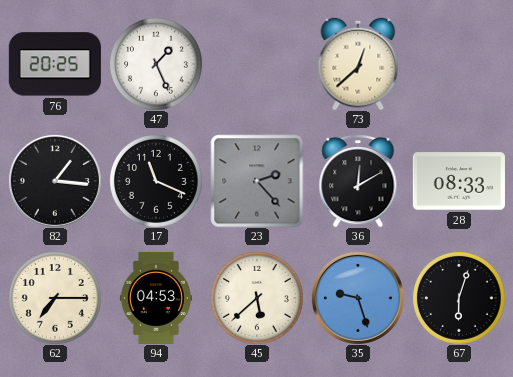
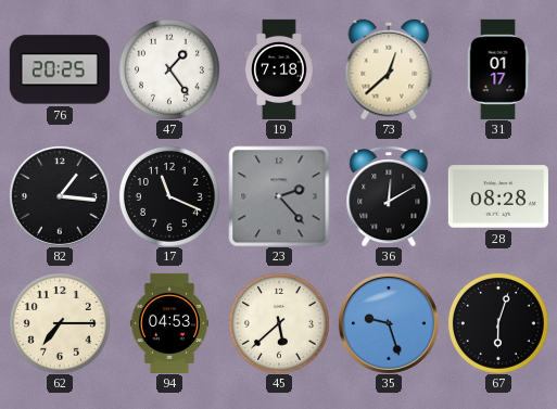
47: 1:26 -> 1:24 (169, 69)
19: none -> 7:18 (279, 68)
31: none -> 01:17 (498, 69)
28: 08:33 -> 08:28 (498, 196)
